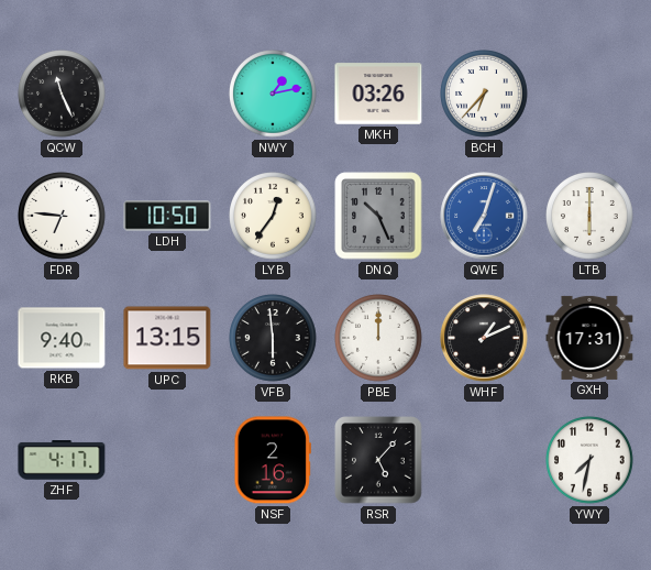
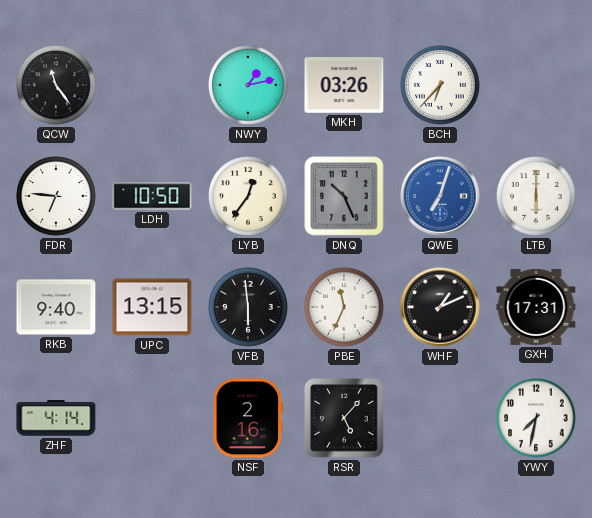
QCW: 11:26 -> 11:24 (56, 85)
PBE: 12:00 -> 11:34 (344, 307)
ZHF: 4:17 -> 4:14 (56, 418)
